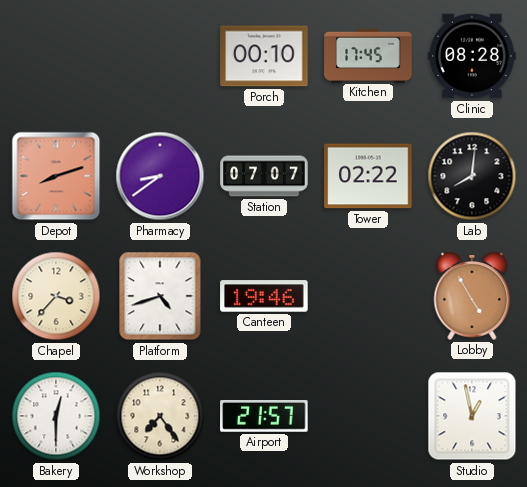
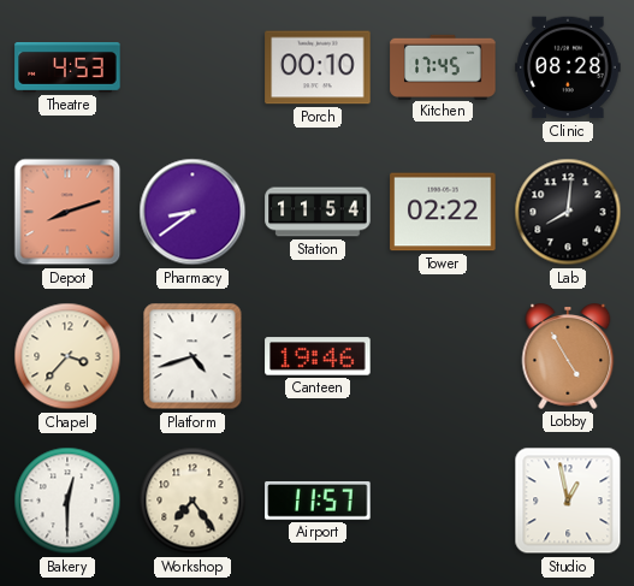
Theatre: none -> 4:53 (67, 69)
Station: 07:07 -> 11:54 (318, 212)
Airport: 21:57 -> 11:57 (318, 501)
